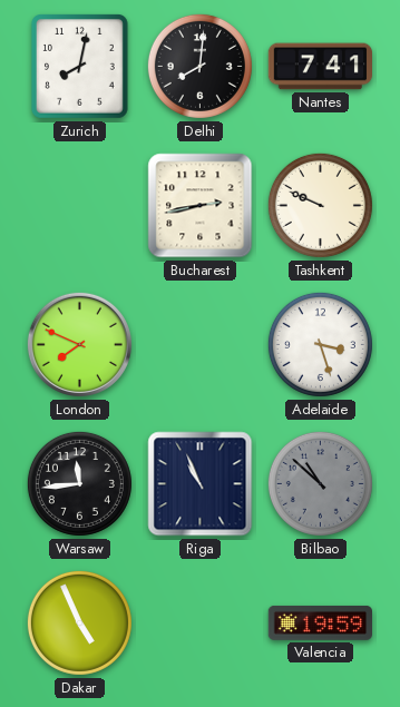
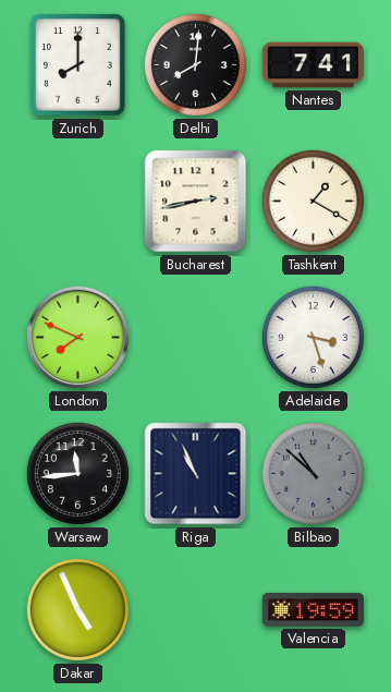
Zurich: 8:02 -> 8:00 (78, 65)
Tashkent: 9:49 -> 1:20 (313, 201)
